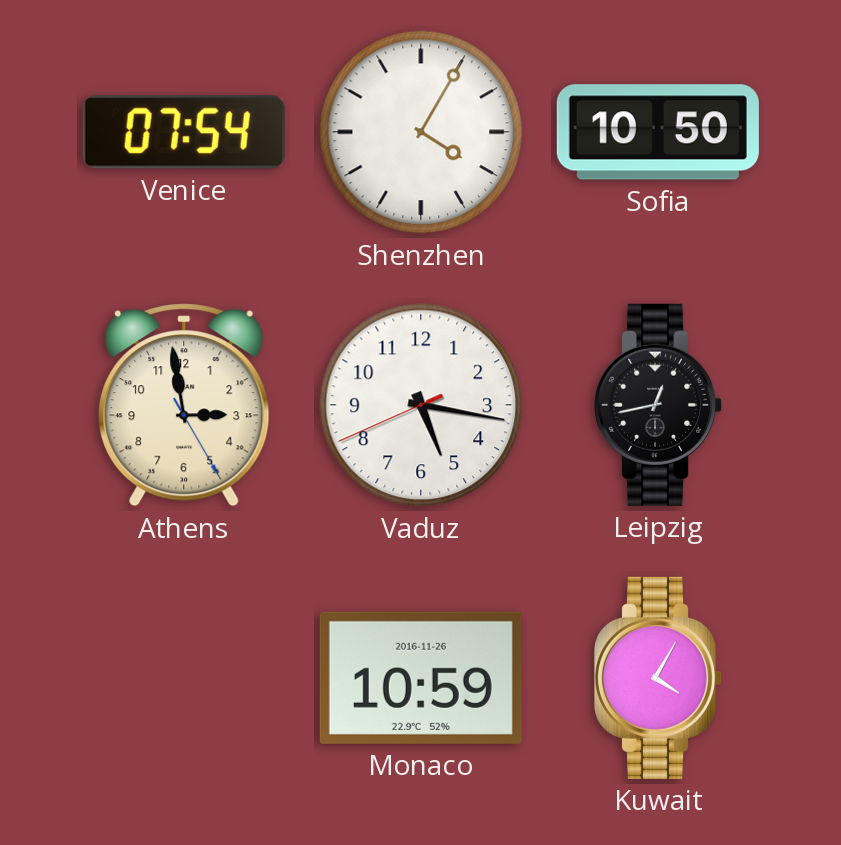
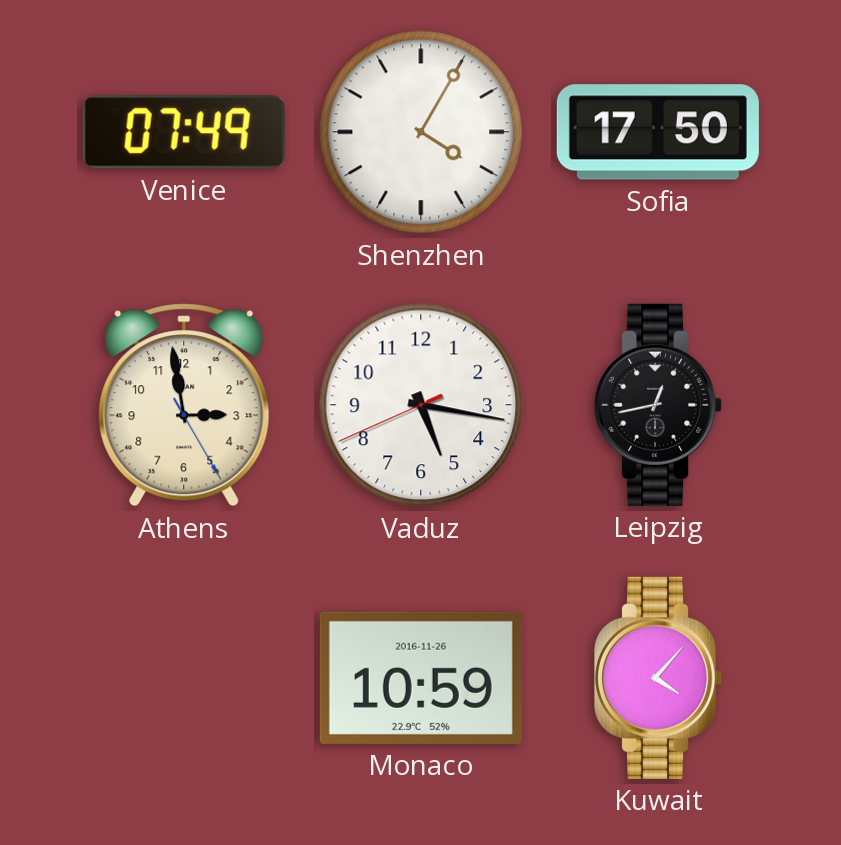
Venice: 07:54 -> 07:49 (184, 132)
Sofia: 10:50 -> 17:50 (658, 132)
Kuwait: 4:05 -> 4:07 (659, 678)
